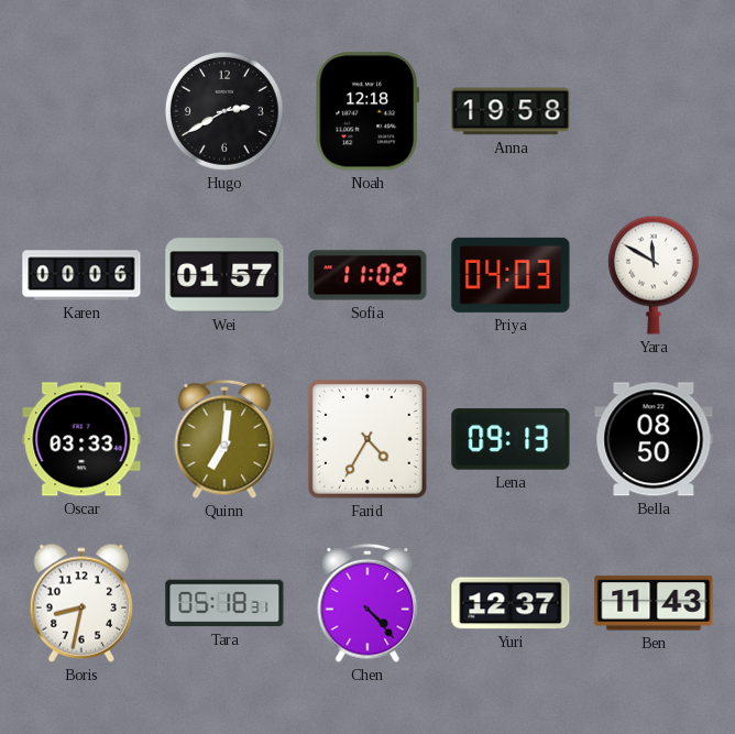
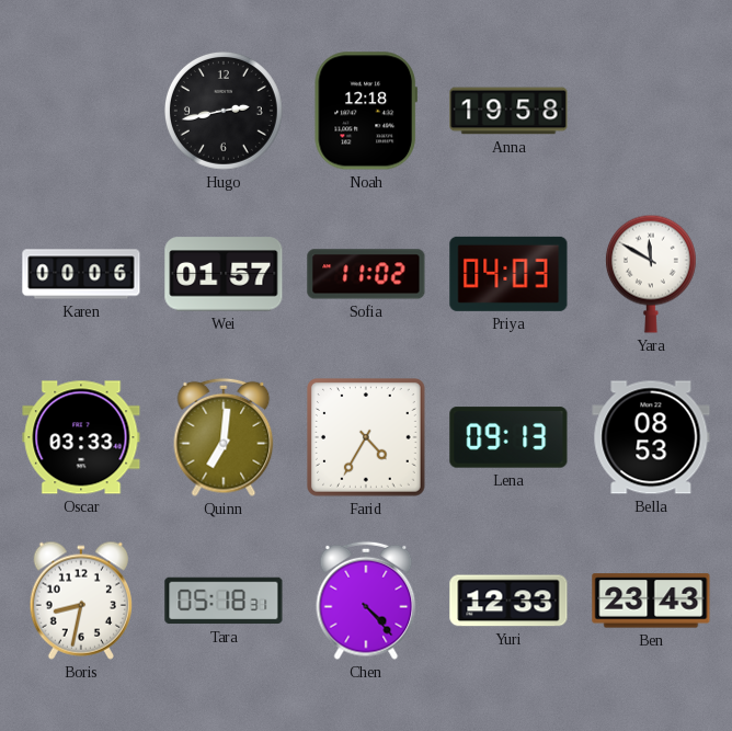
Hugo: 2:40 -> 2:43 (224, 111)
Bella: 08:50 -> 08:53 (651, 437)
Yuri: 12:37 -> 12:33 (508, 601)
Ben: 11:43 -> 23:43 (651, 601)
